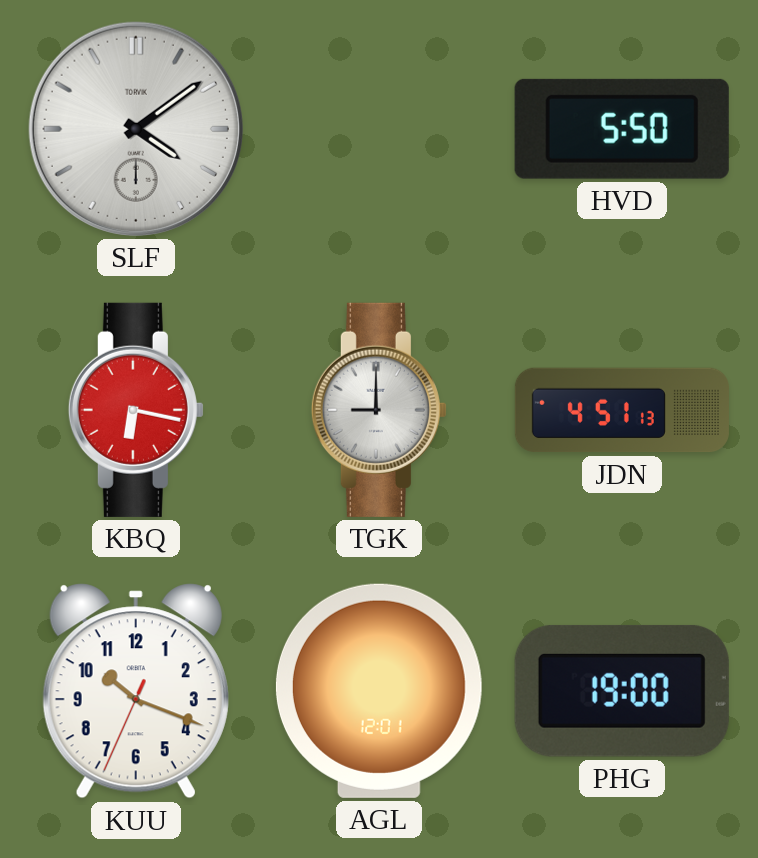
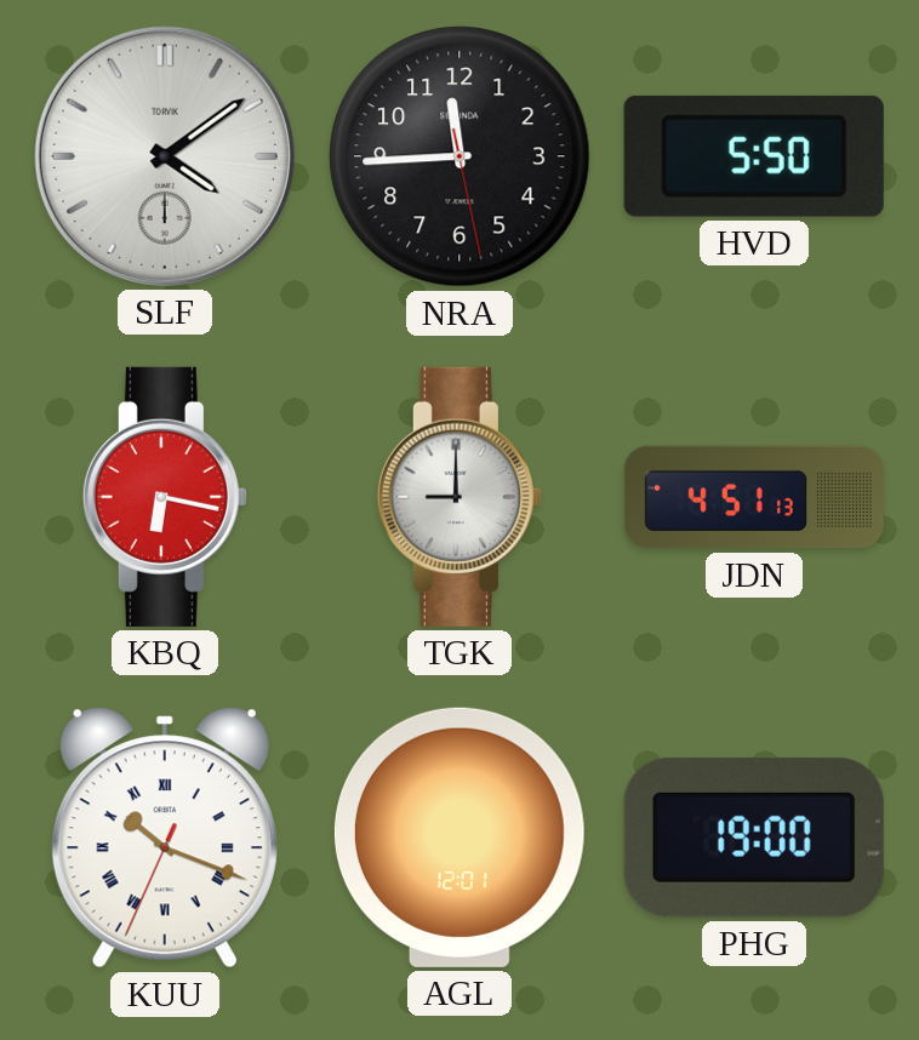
NRA: none -> 11:44 (459, 156)
KUU numerals: Arabic -> Roman (165, 838)
